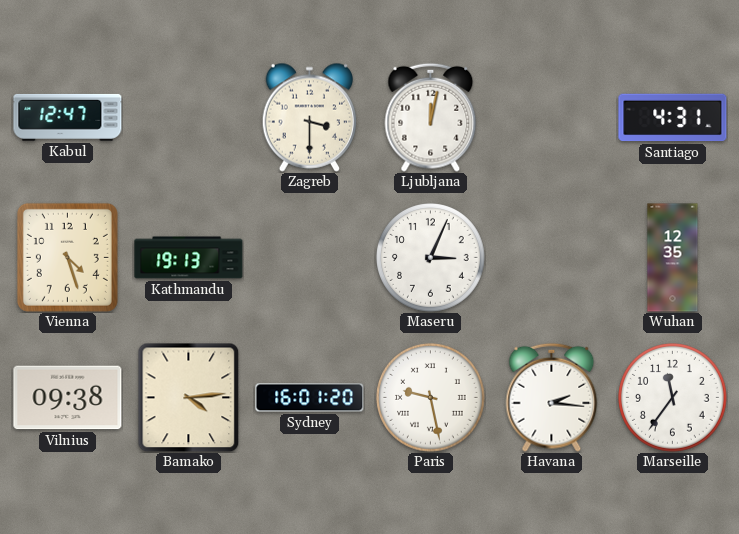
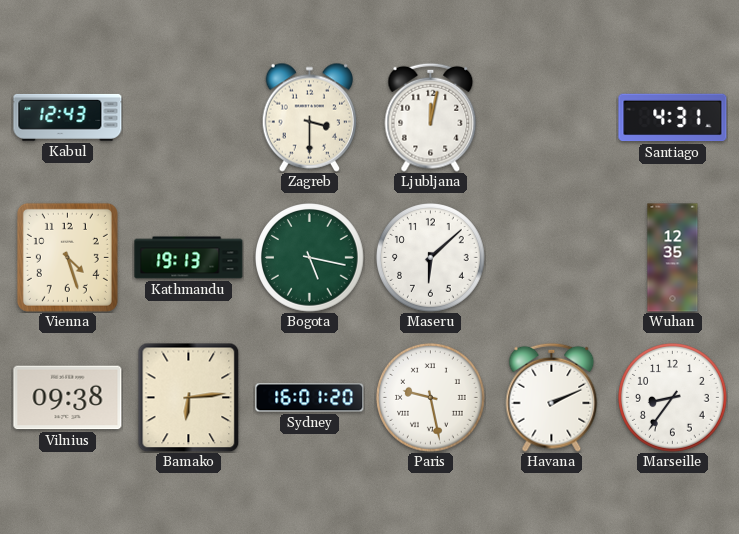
Kabul: 12:47 -> 12:43 (68, 117)
Bogota: none -> 5:17 (310, 258)
Maseru: 3:04 -> 6:08 (431, 258)
Bamako: 4:14 -> 6:14 (189, 397)
Havana: 2:16 -> 2:11 (552, 397)
Marseille: 11:36 -> 8:36 (673, 398)
